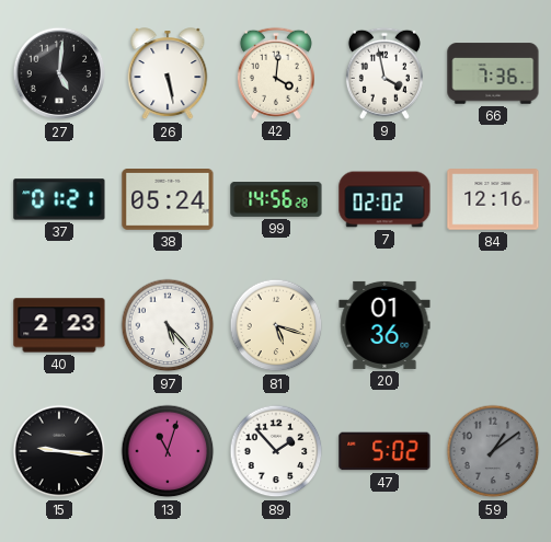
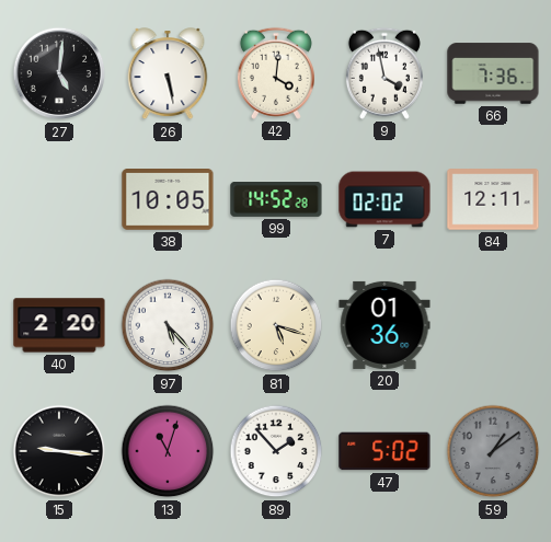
37: 01:21 -> none (59, 199)
38: 05:24 -> 10:05 (168, 200)
99: 14:56 -> 14:52 (276, 200)
84: 12:16 -> 12:11 (493, 199)
40: 2:23 -> 2:20 (59, 325)
